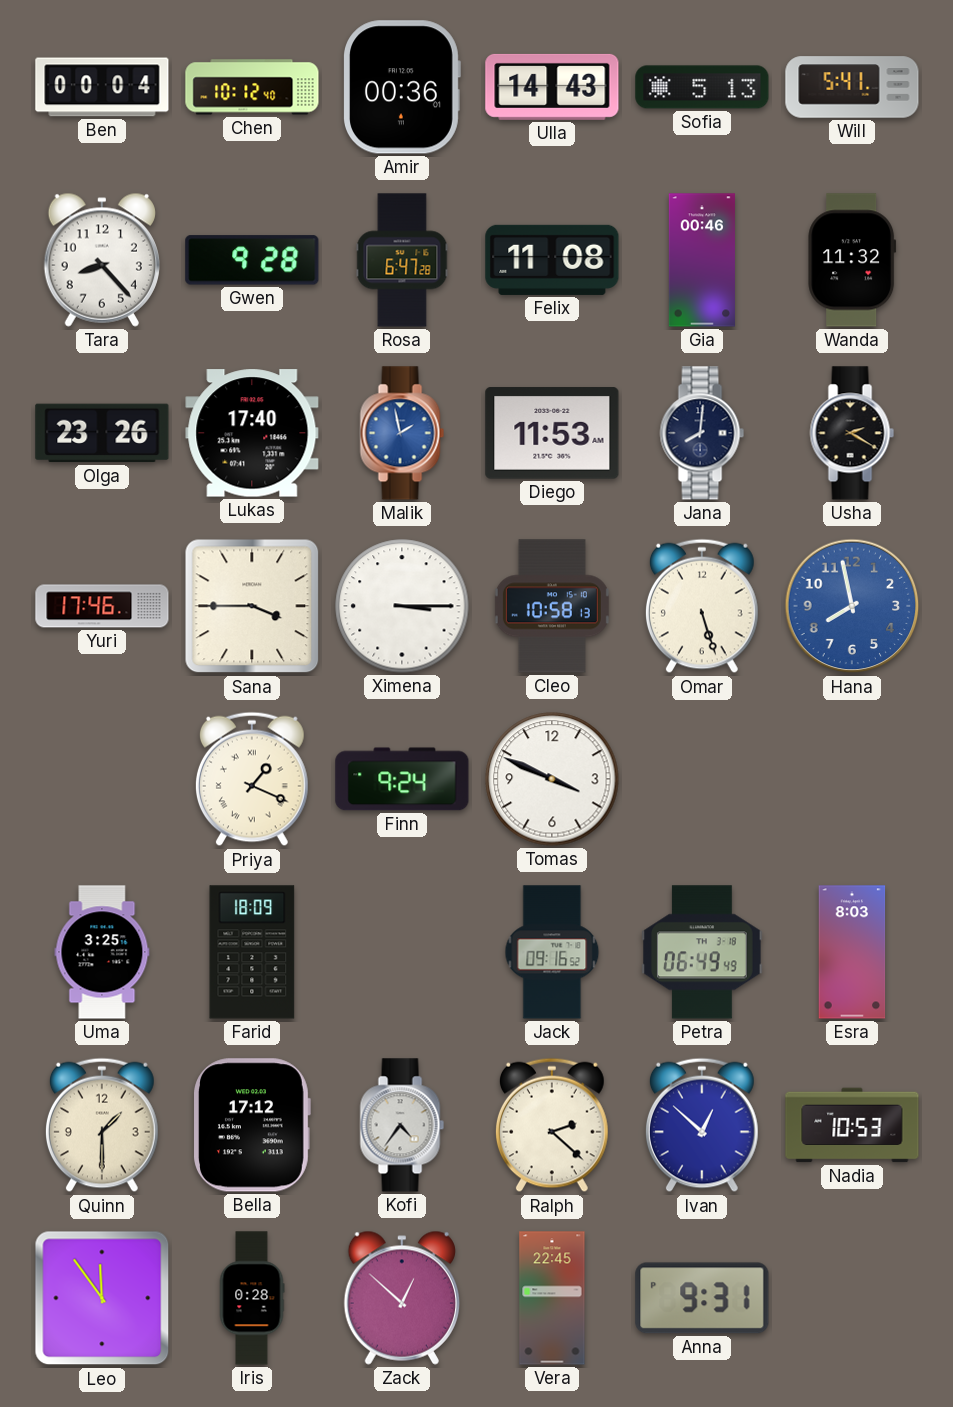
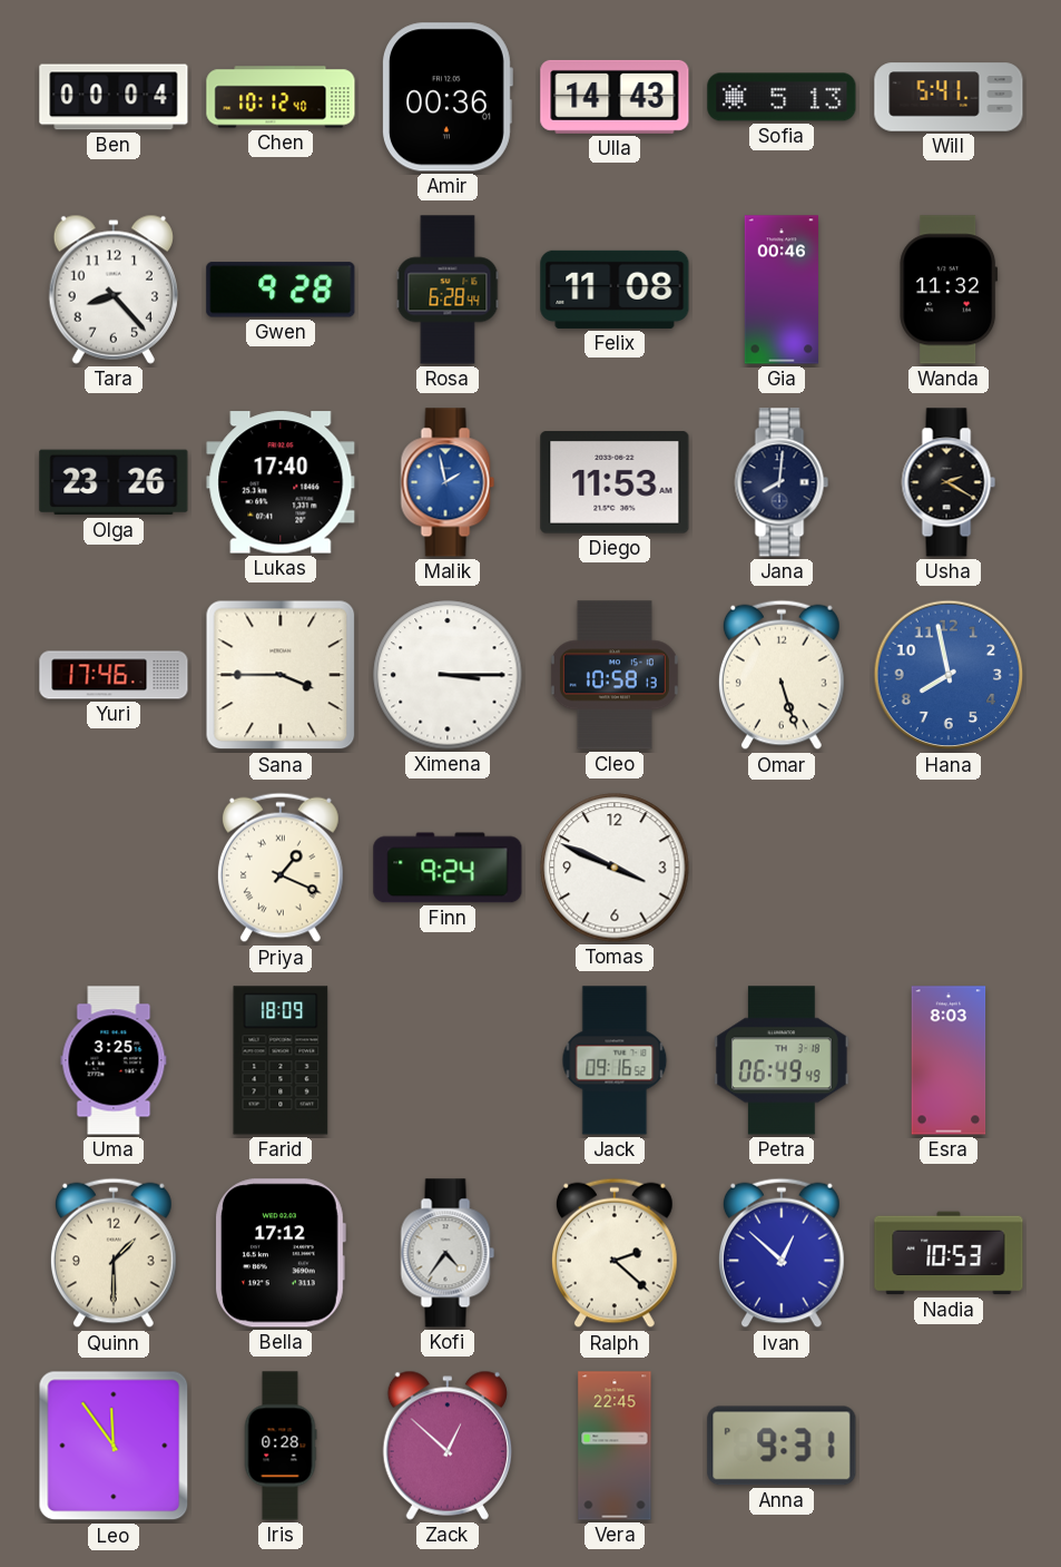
Rosa: 6:47 -> 6:28 (448, 290)
